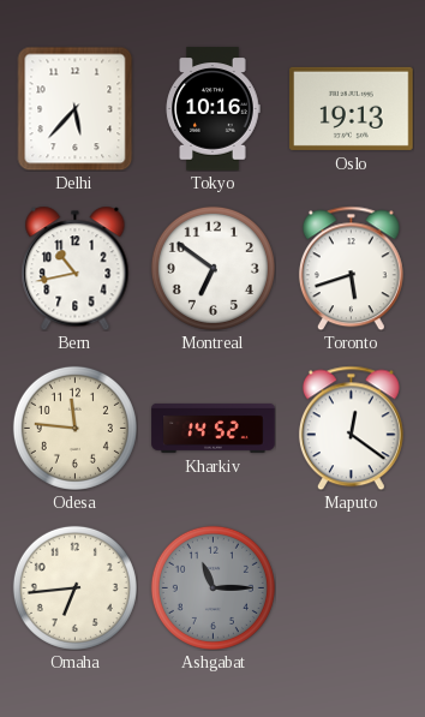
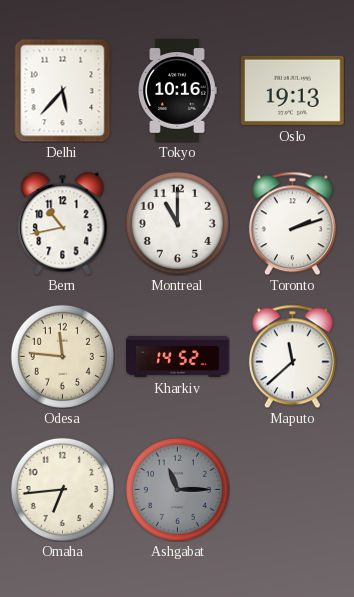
Montreal: 6:51 -> 11:00 (177, 223)
Toronto: 5:42 -> 2:12 (292, 223)
Maputo: 12:21 -> 11:38 (292, 356)
